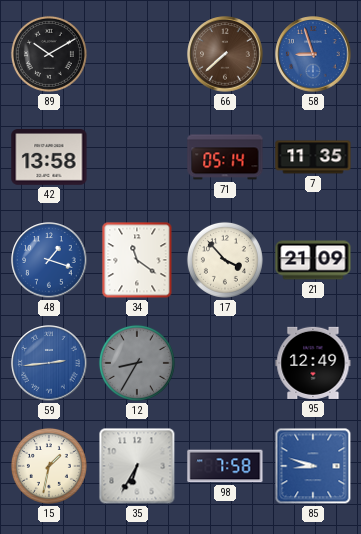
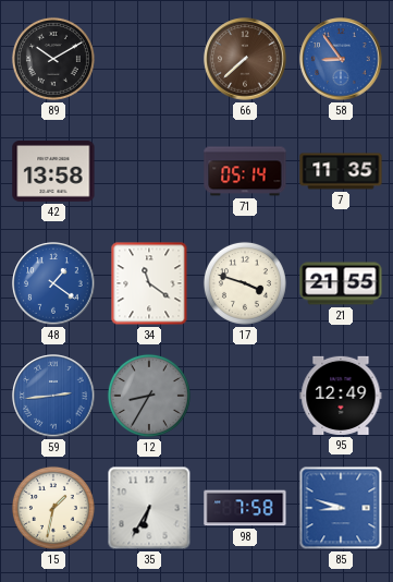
58: 8:57 -> 8:54 (341, 59)
48: 1:18 -> 1:21 (53, 283)
17: 3:53 -> 3:48 (245, 283)
21: 21:09 -> 21:55 (341, 283)
